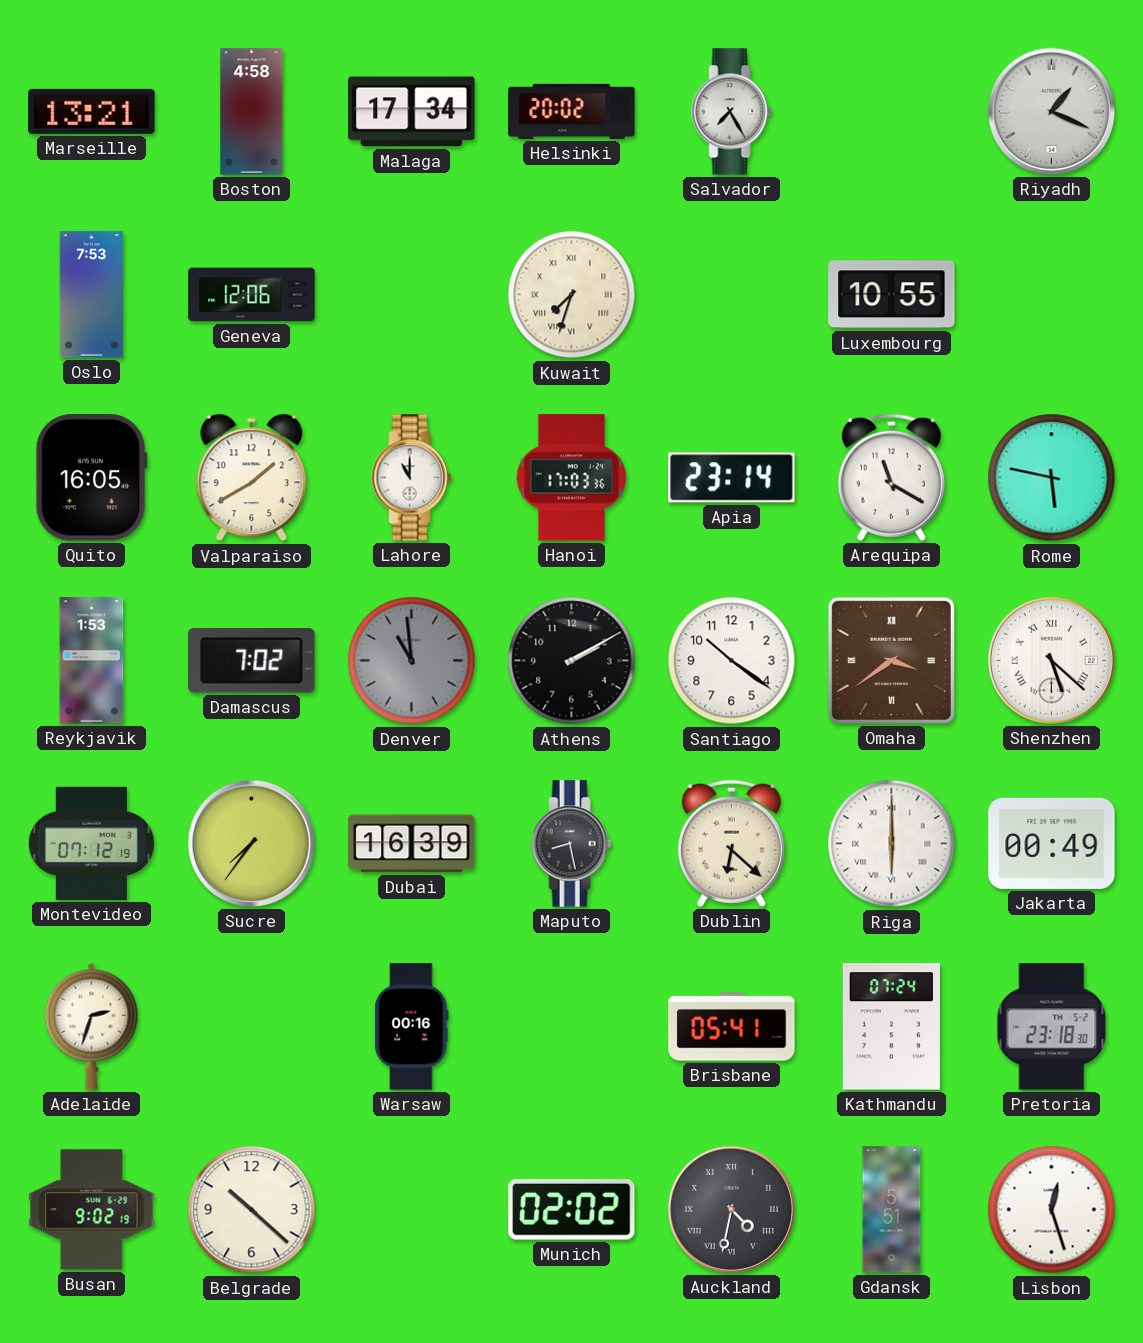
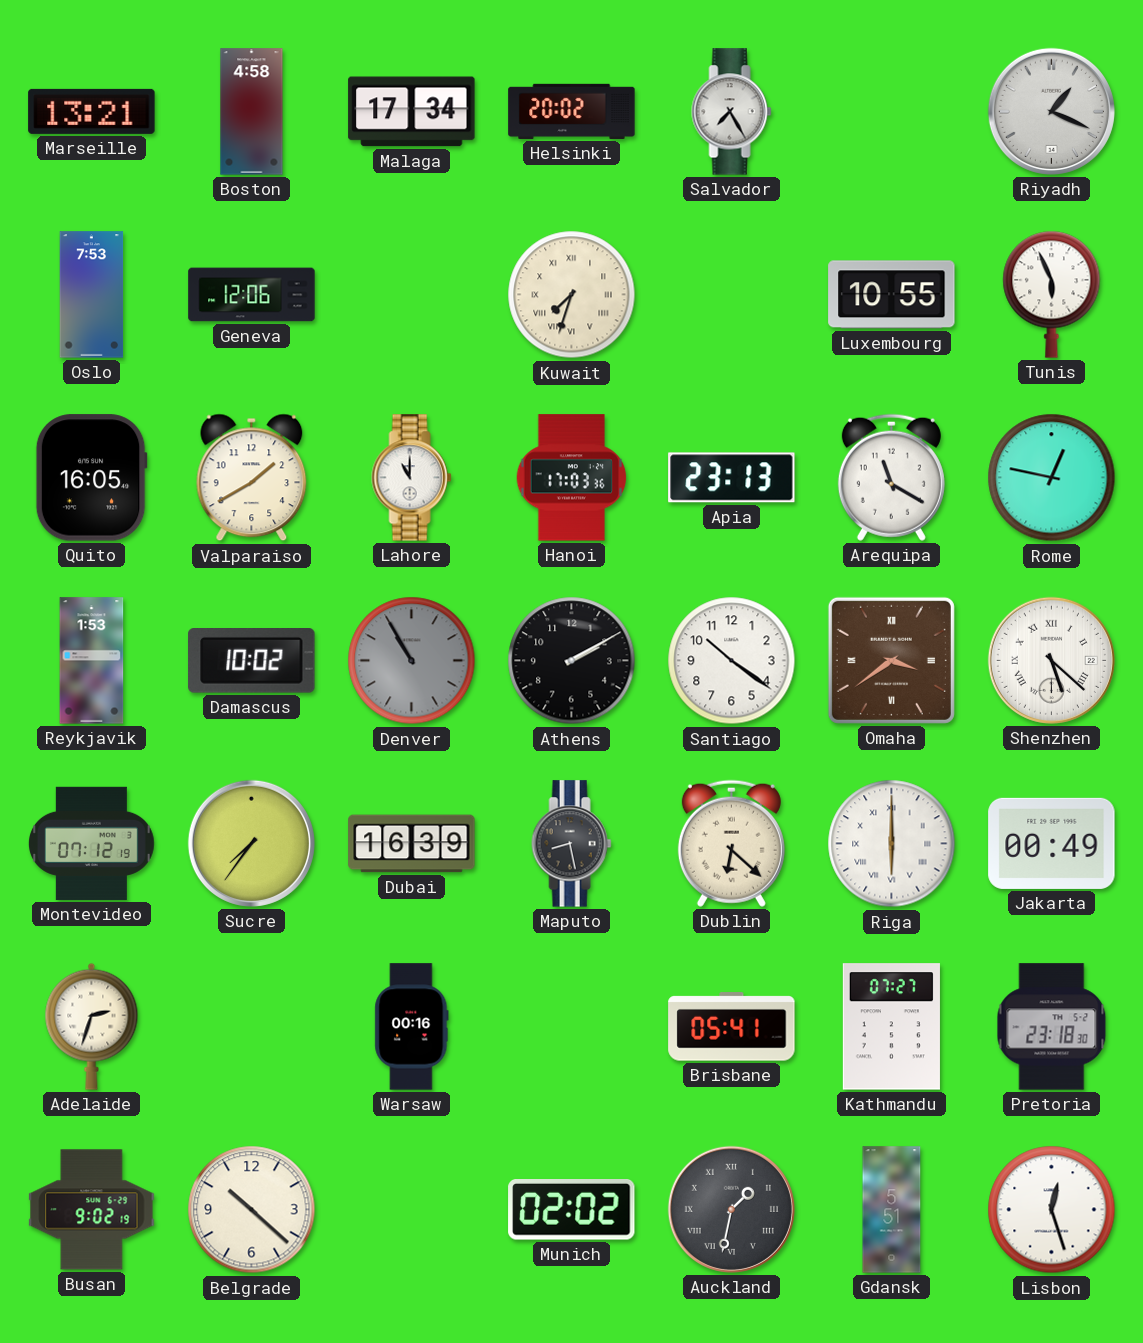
Tunis: none -> 5:56 (1052, 294)
Apia: 23:14 -> 23:13 (732, 478)
Rome: 5:47 -> 12:47 (1052, 478)
Damascus: 7:02 -> 10:02 (252, 661)
Denver: 10:59 -> 10:55 (412, 661)
Kathmandu: 07:24 -> 07:27 (891, 1027)
Auckland: 4:32 -> 1:32 (731, 1209)
